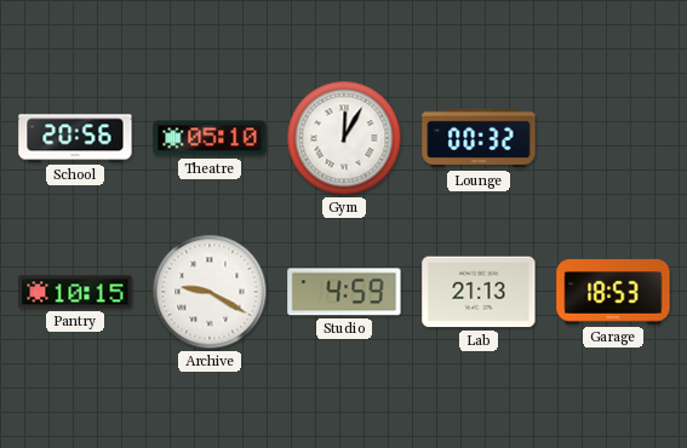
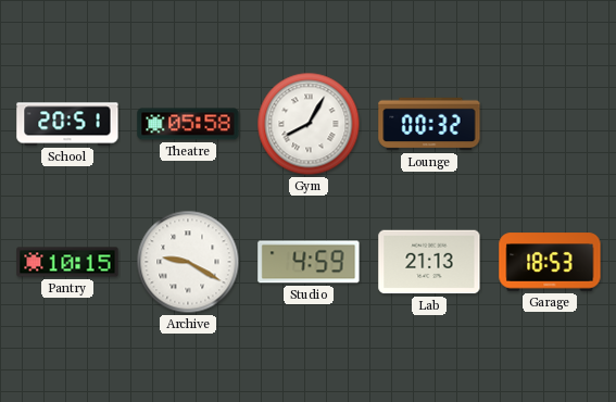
School: 20:56 -> 20:51 (67, 124)
Theatre: 05:10 -> 05:58 (188, 124)
Gym: 12:05 -> 8:05 (309, 124)
